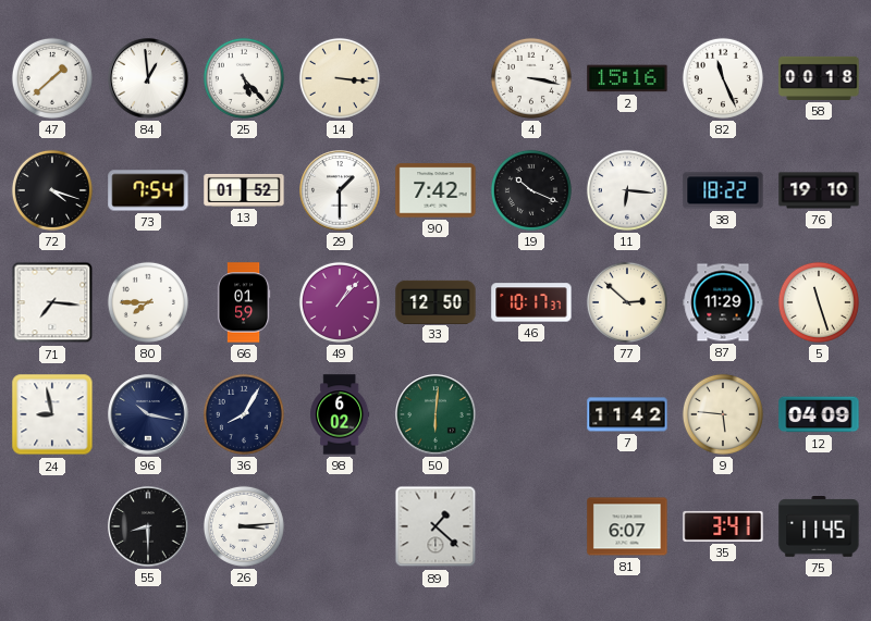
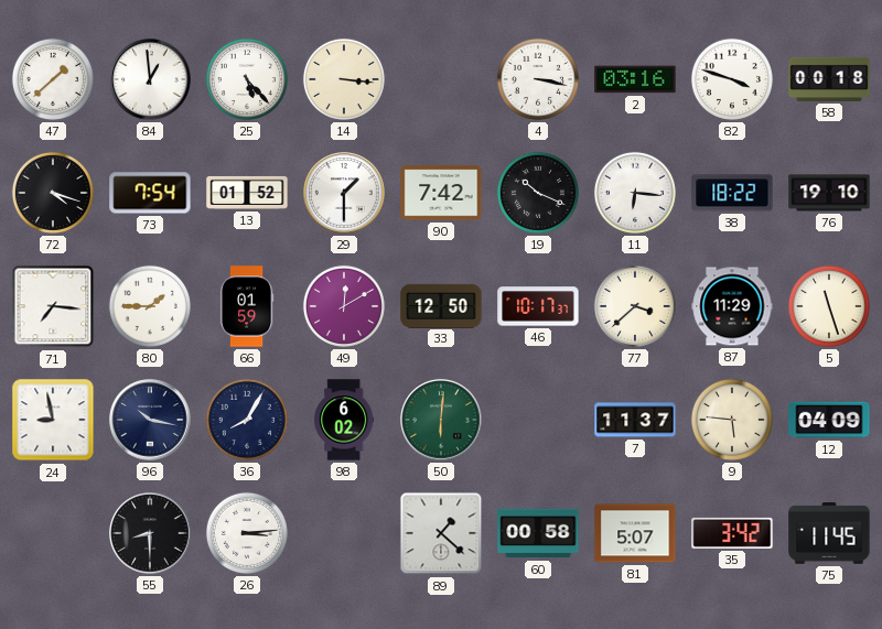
2: 15:16 -> 03:16 (635, 79)
82: 11:26 -> 3:48 (732, 79)
80: 7:45 -> 1:45 (150, 306)
49: 1:07 -> 12:10 (344, 306)
77: 2:52 -> 3:38 (635, 306)
7: 11:42 -> 11:37 (635, 420)
60: none -> 00:58 (538, 533)
81: 6:07 -> 5:07 (635, 533)
35: 3:41 -> 3:42 (732, 533)
